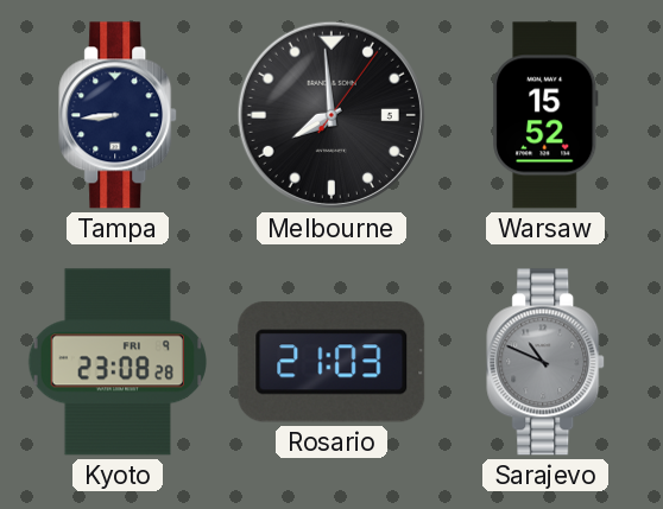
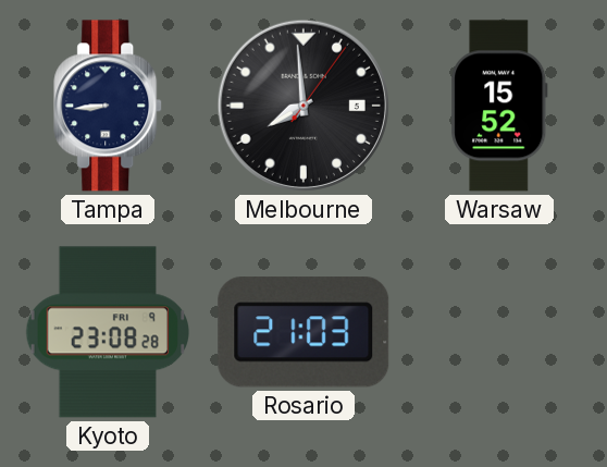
Sarajevo: 10:49 -> none (547, 362)
